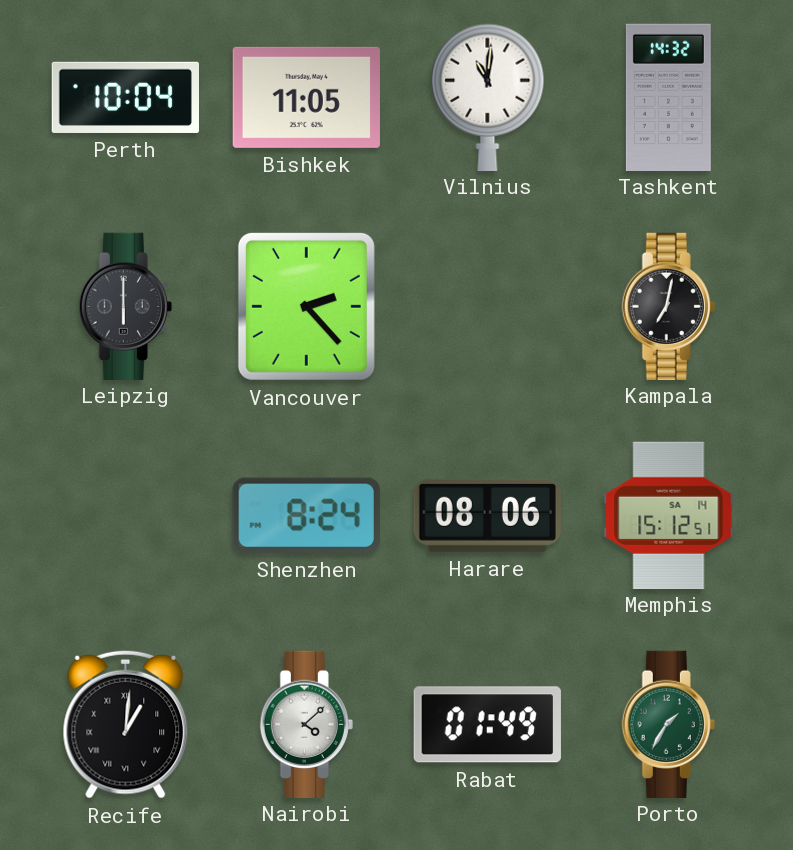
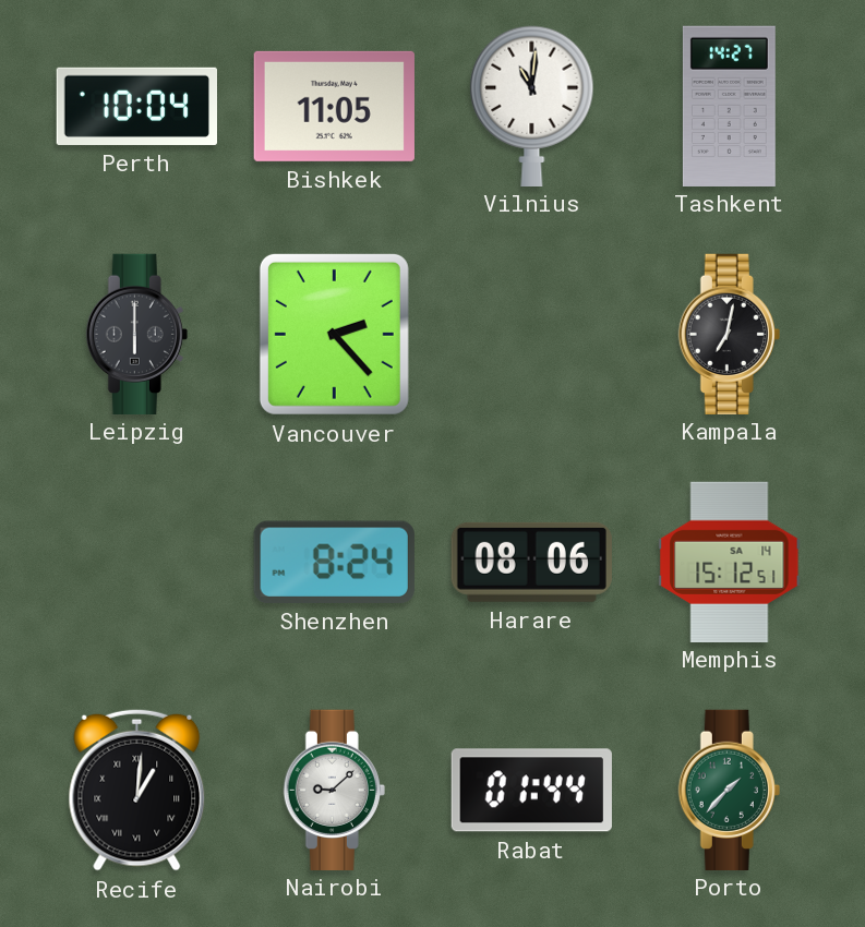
Tashkent: 14:32 -> 14:27 (729, 106)
Nairobi: 4:08 -> 9:08 (334, 790)
Rabat: 01:49 -> 01:44 (531, 791)
Porto: 1:35 -> 1:37 (729, 790)
